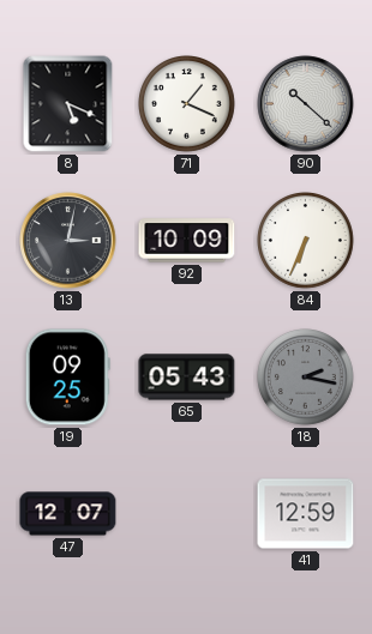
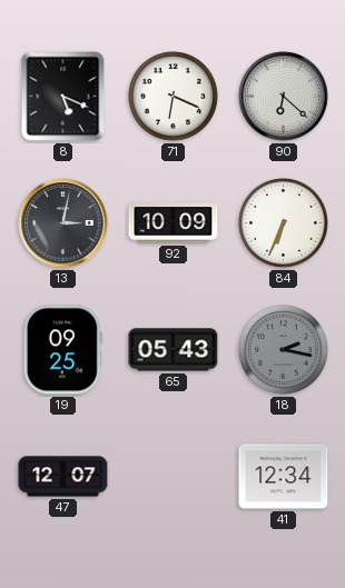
71: 1:19 -> 6:19 (174, 97)
90: 10:22 -> 6:22 (284, 97)
41: 12:59 -> 12:34 (284, 477)
